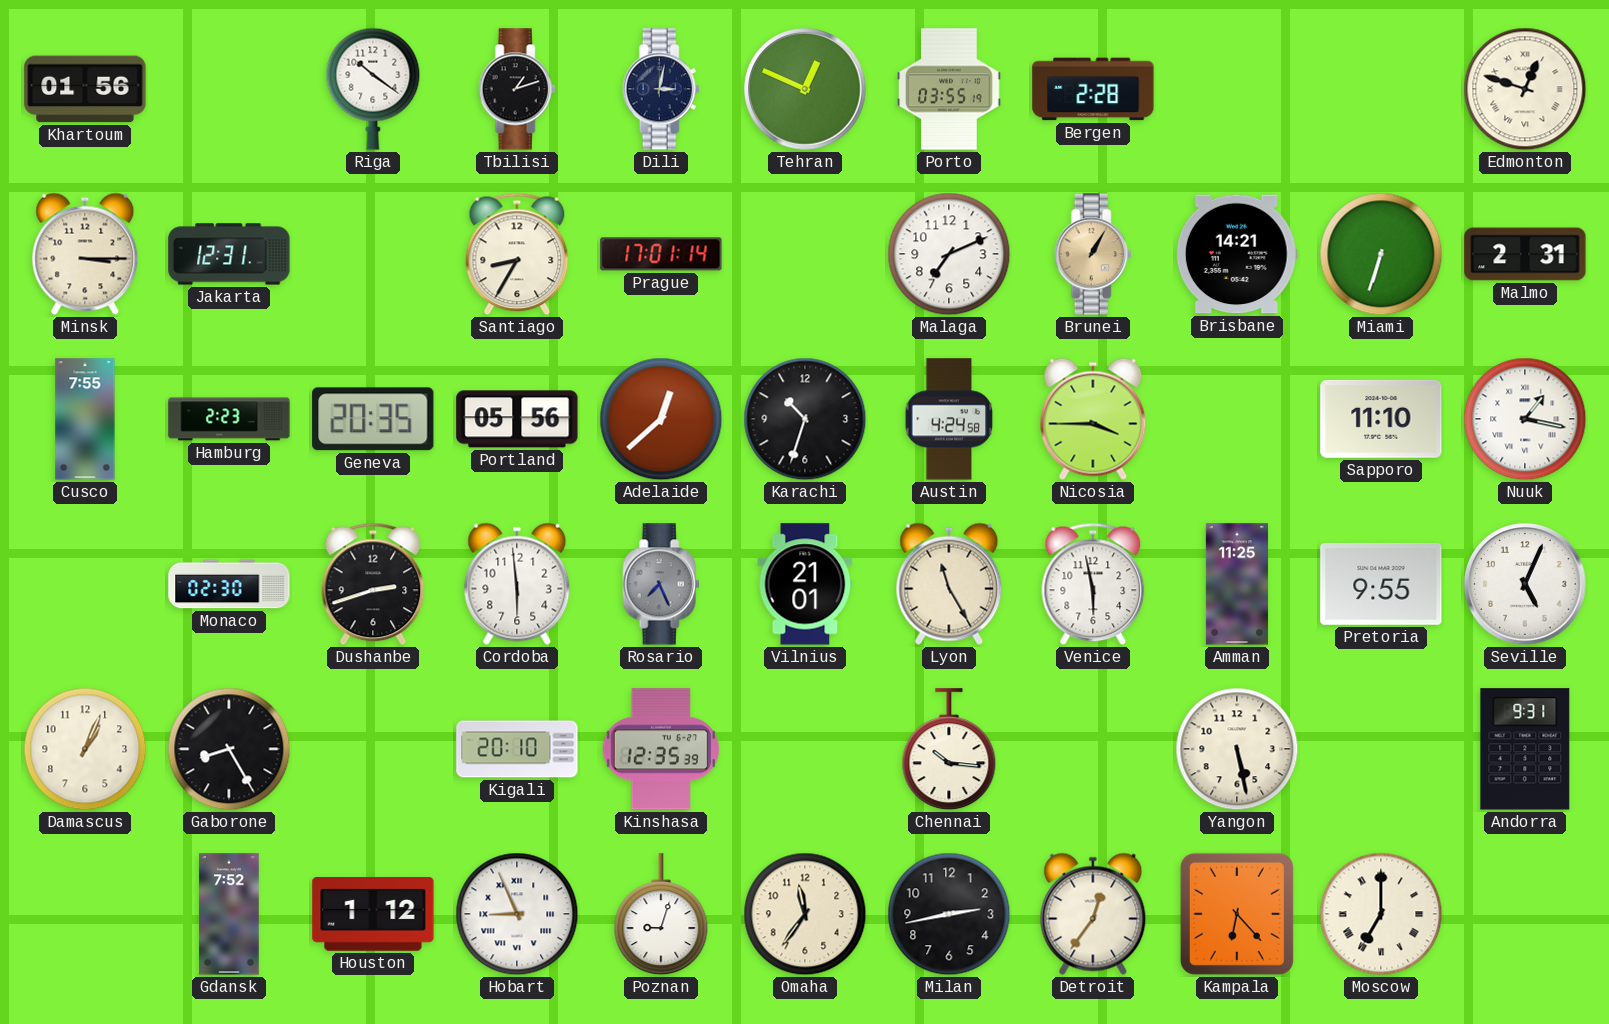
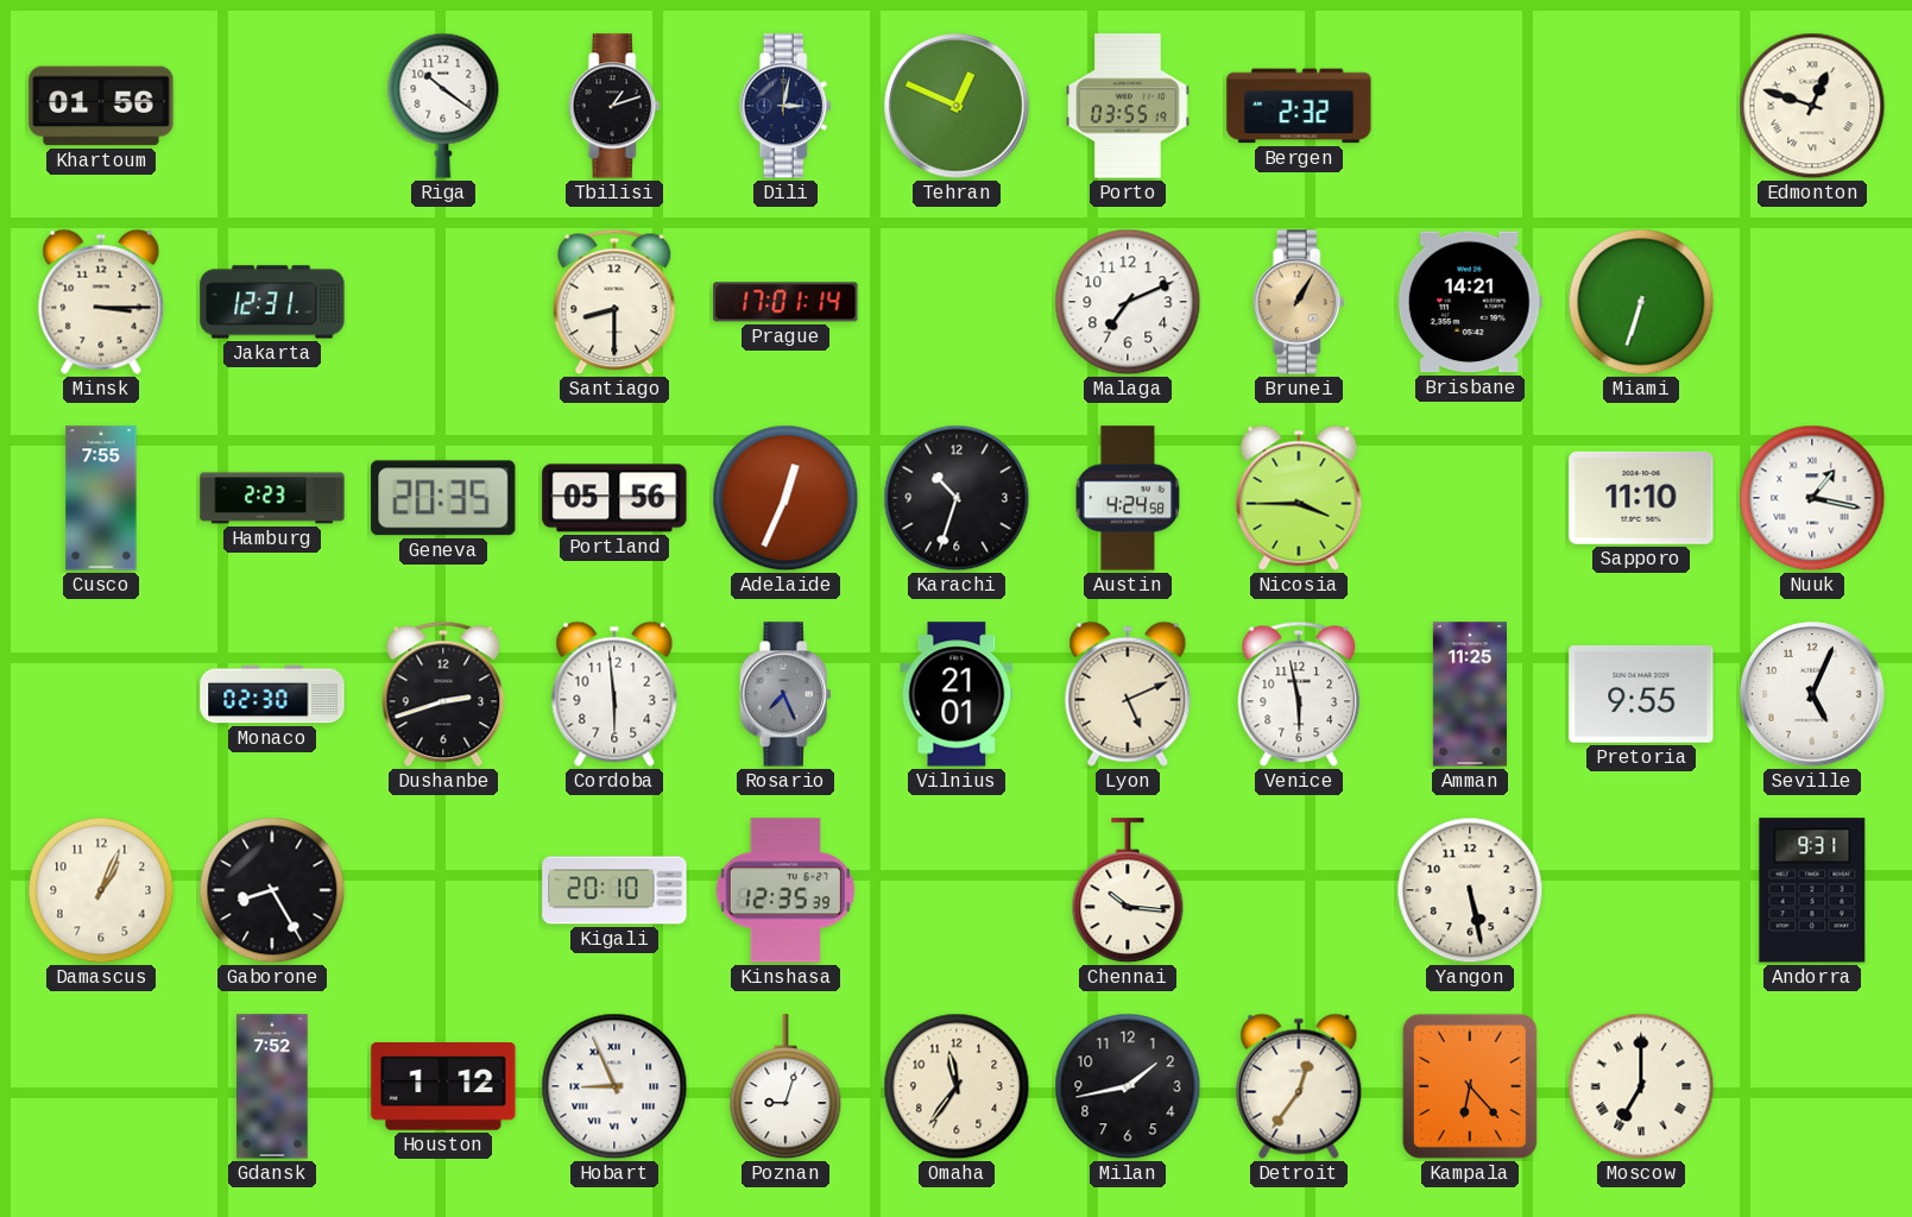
Bergen: 2:28 -> 2:32 (1299, 106)
Santiago: 8:35 -> 8:30 (614, 302)
Malmo: 2:31 -> none (1525, 254)
Adelaide: 12:38 -> 12:34 (785, 498)
Lyon: 11:25 -> 5:11 (1128, 694)
Milan: 2:43 -> 1:43 (1128, 1086)
